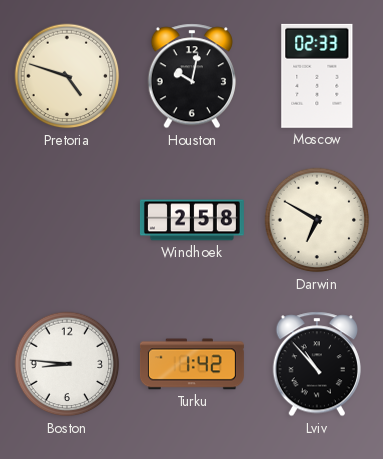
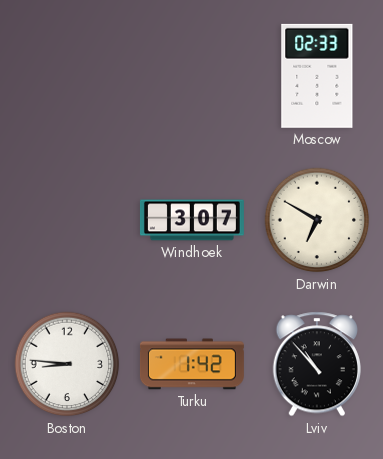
Pretoria: 4:48 -> none (67, 76)
Houston: 10:02 -> none (191, 76)
Windhoek: 2:58 -> 3:07 (192, 220)
